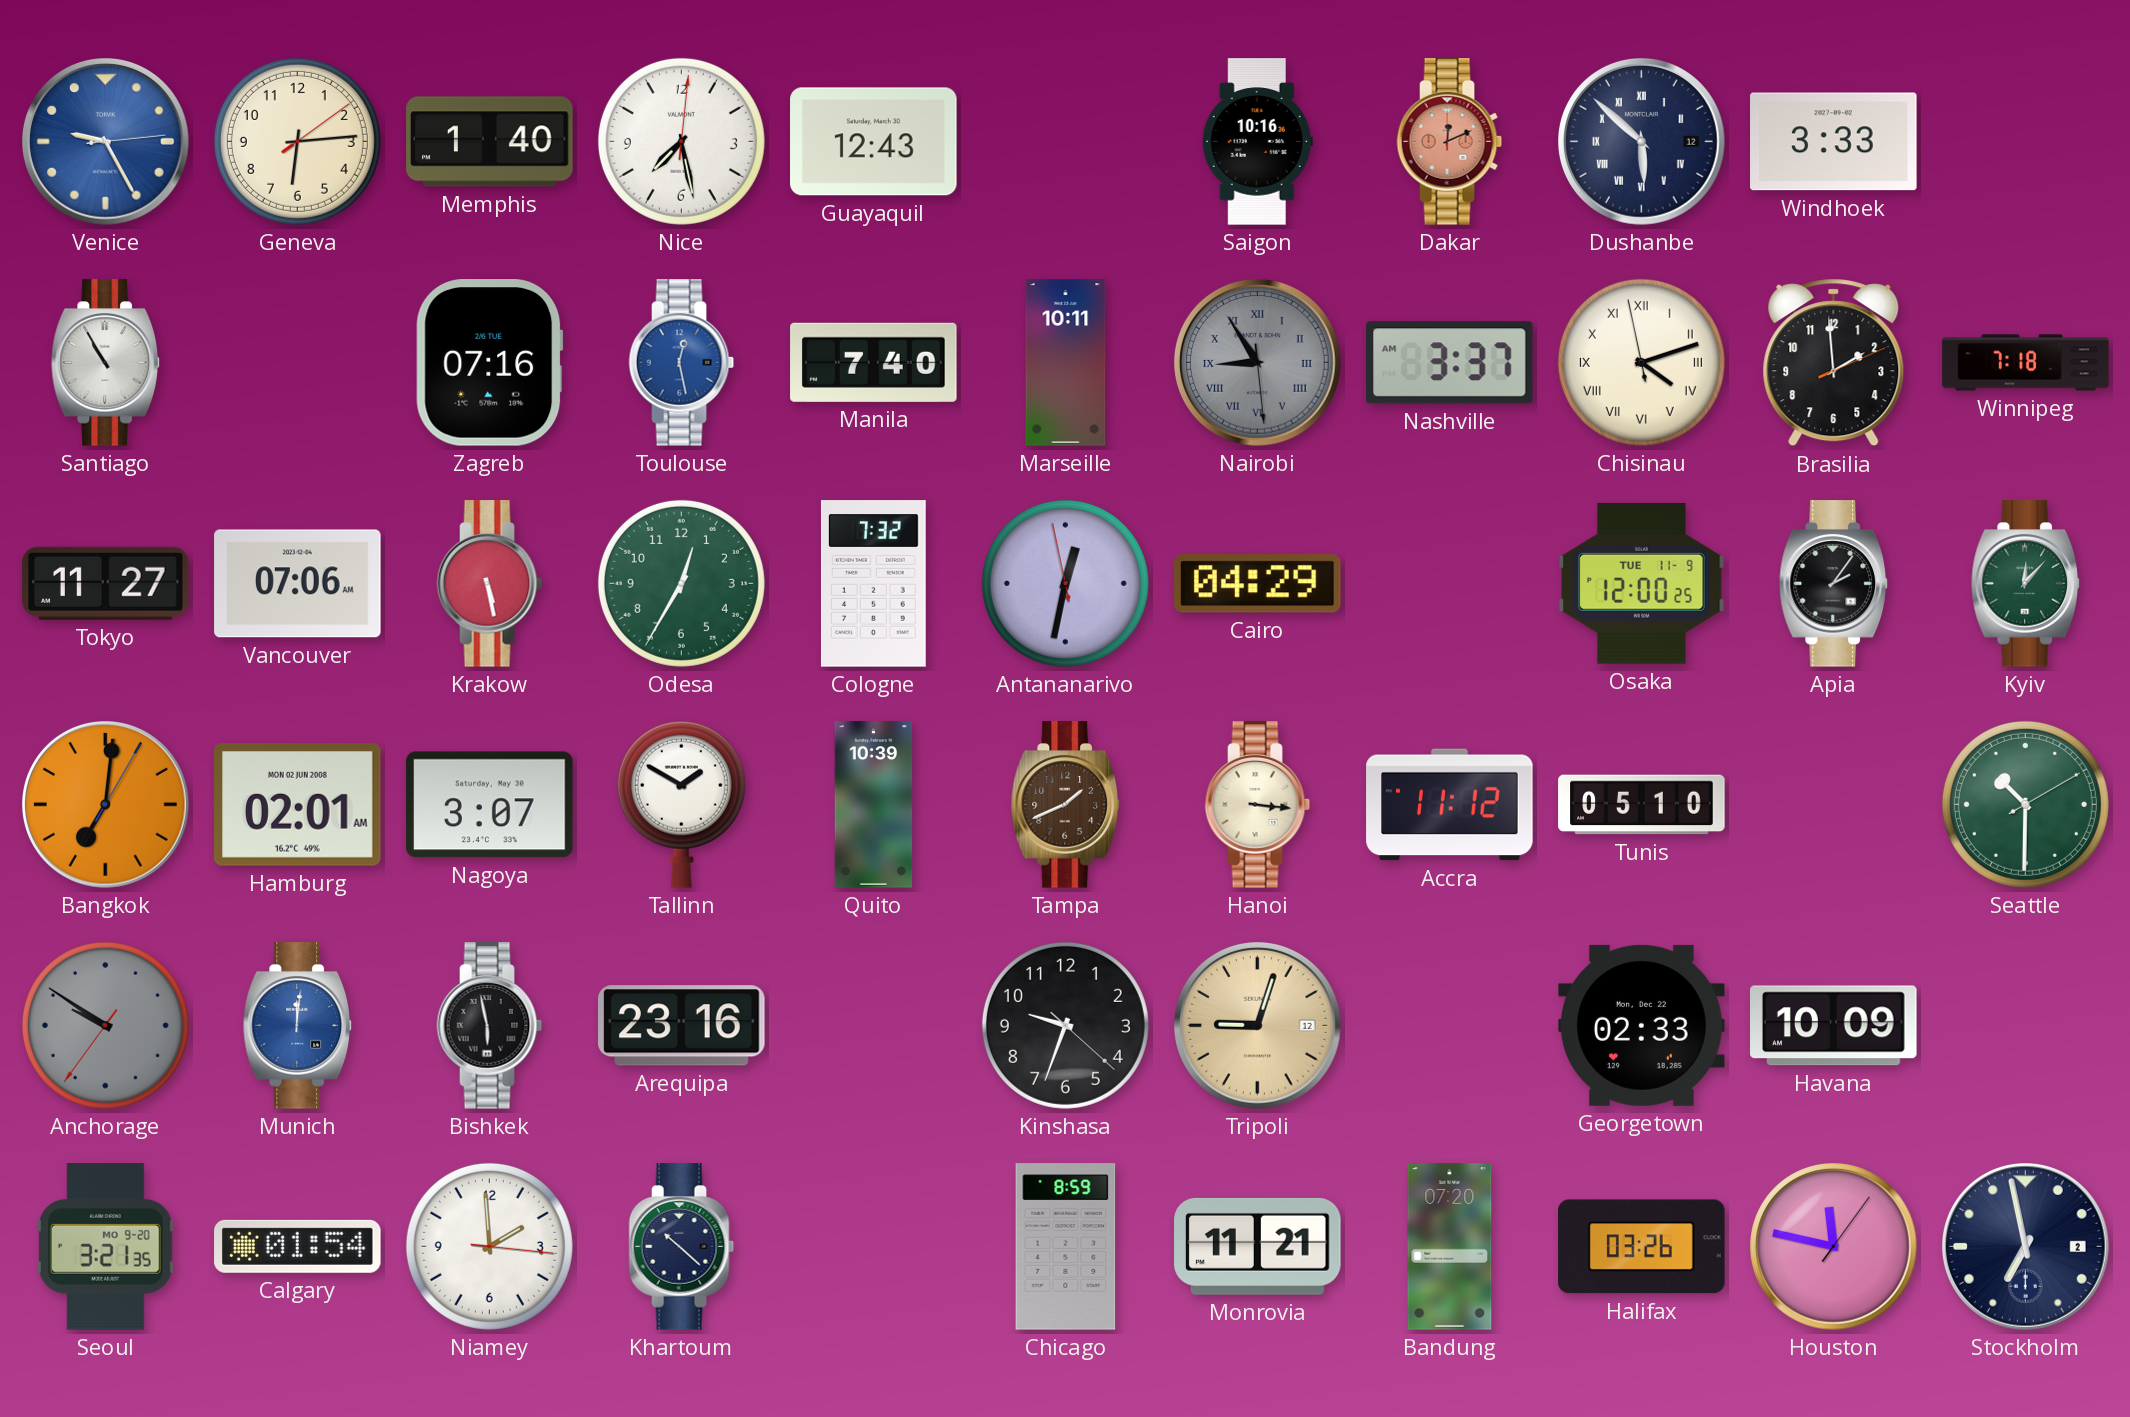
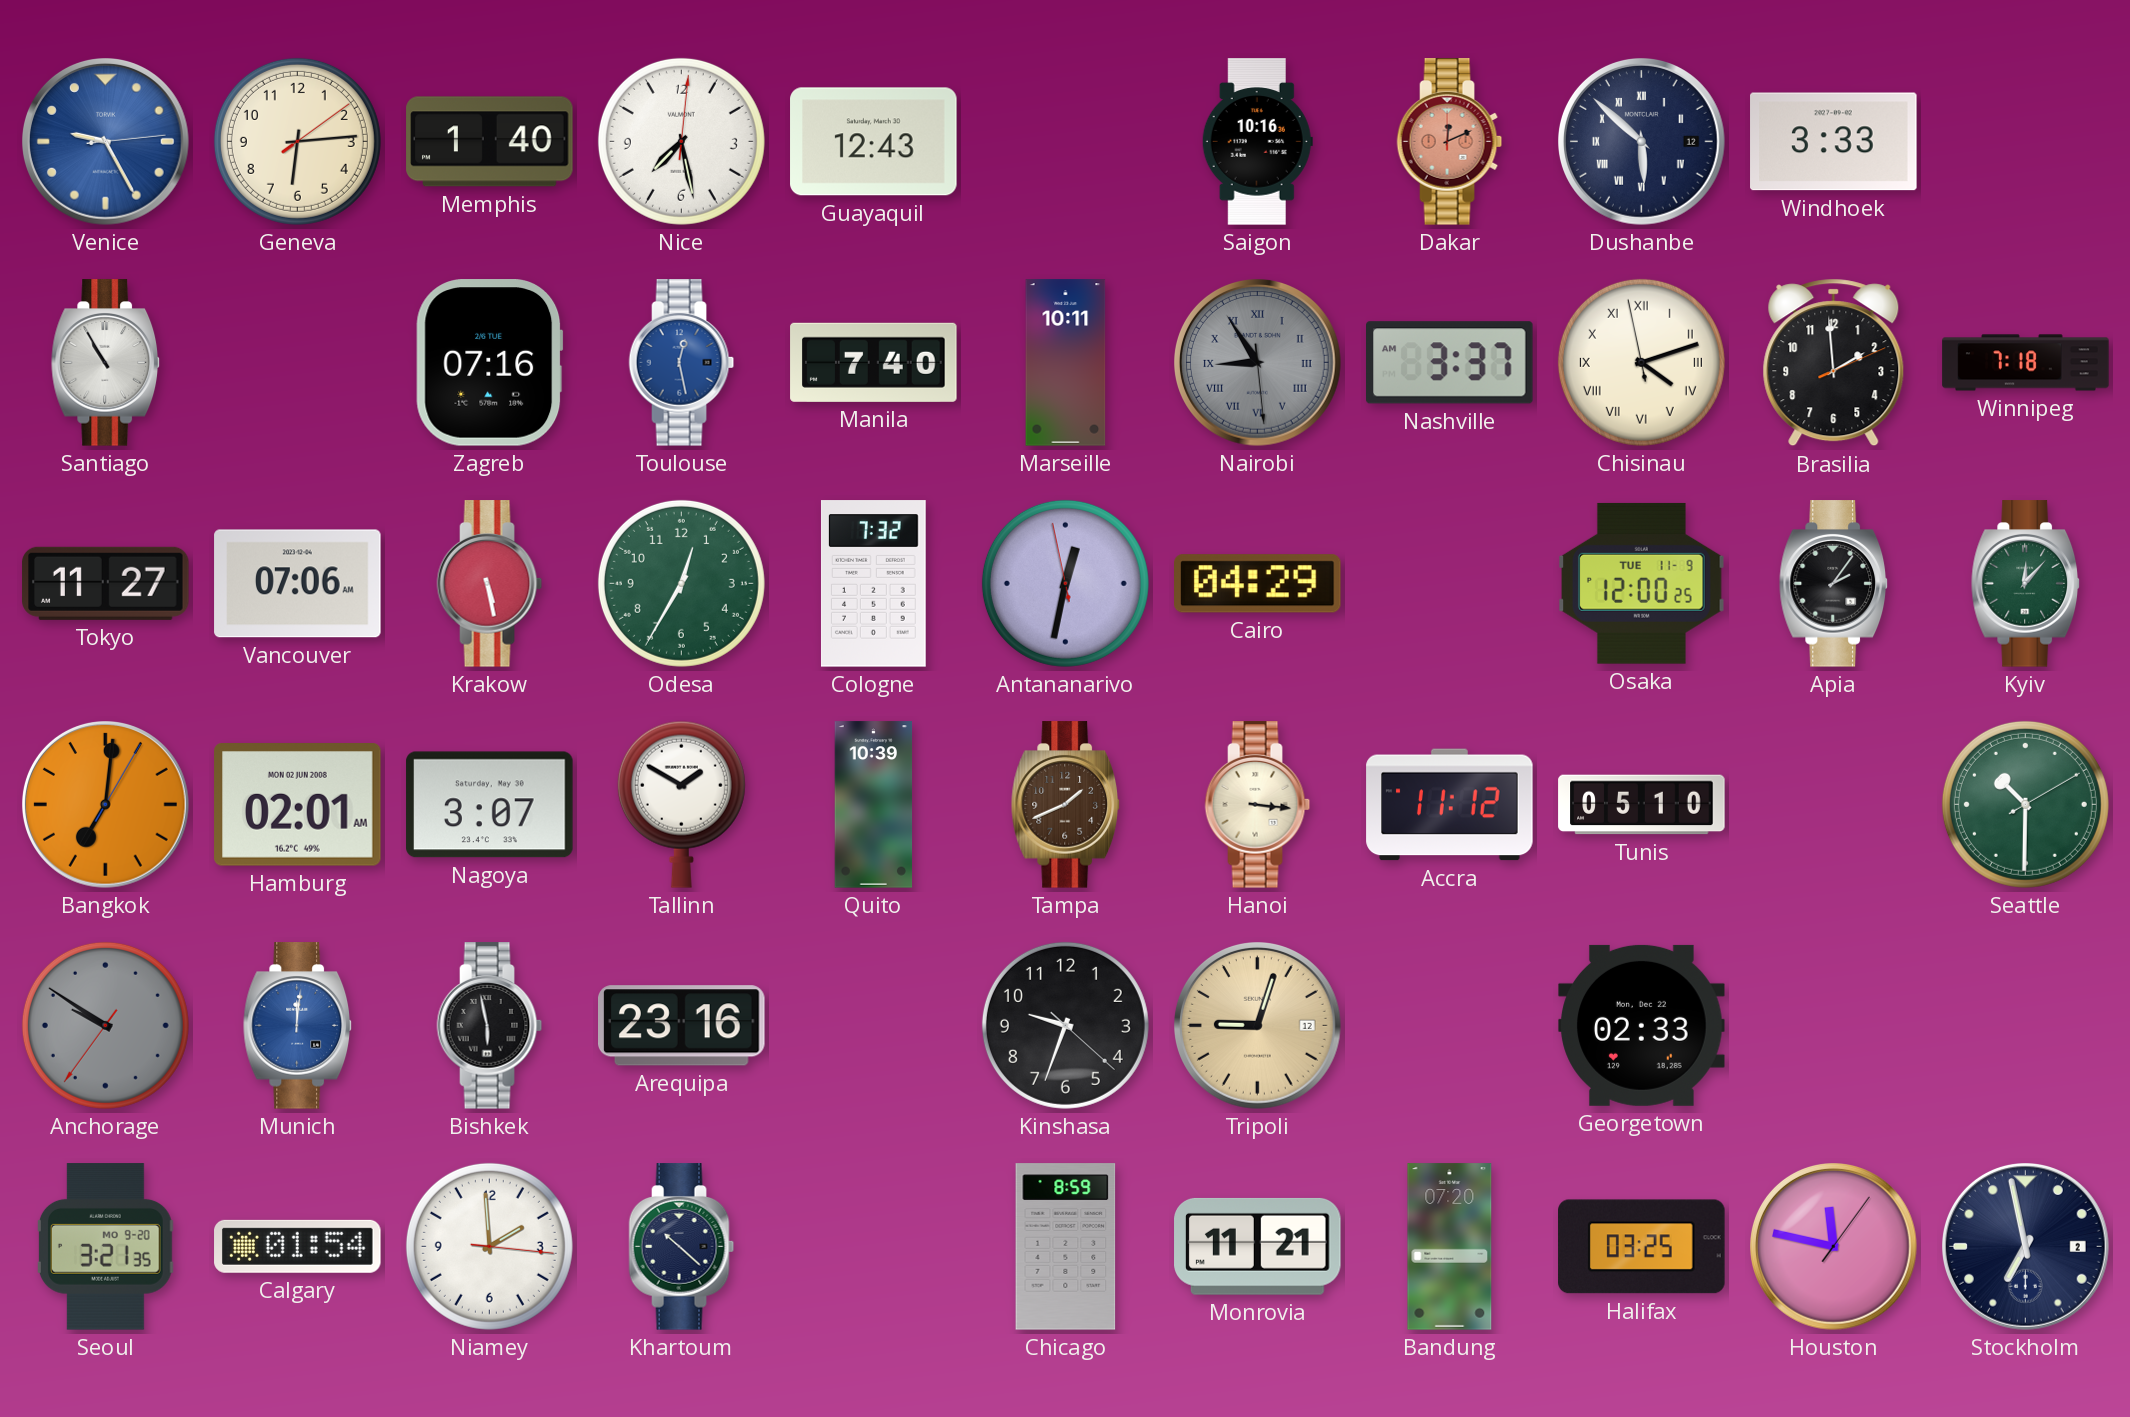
Havana: 10:09 -> none (1834, 1026)
Halifax: 03:26 -> 03:25 (1642, 1247)
